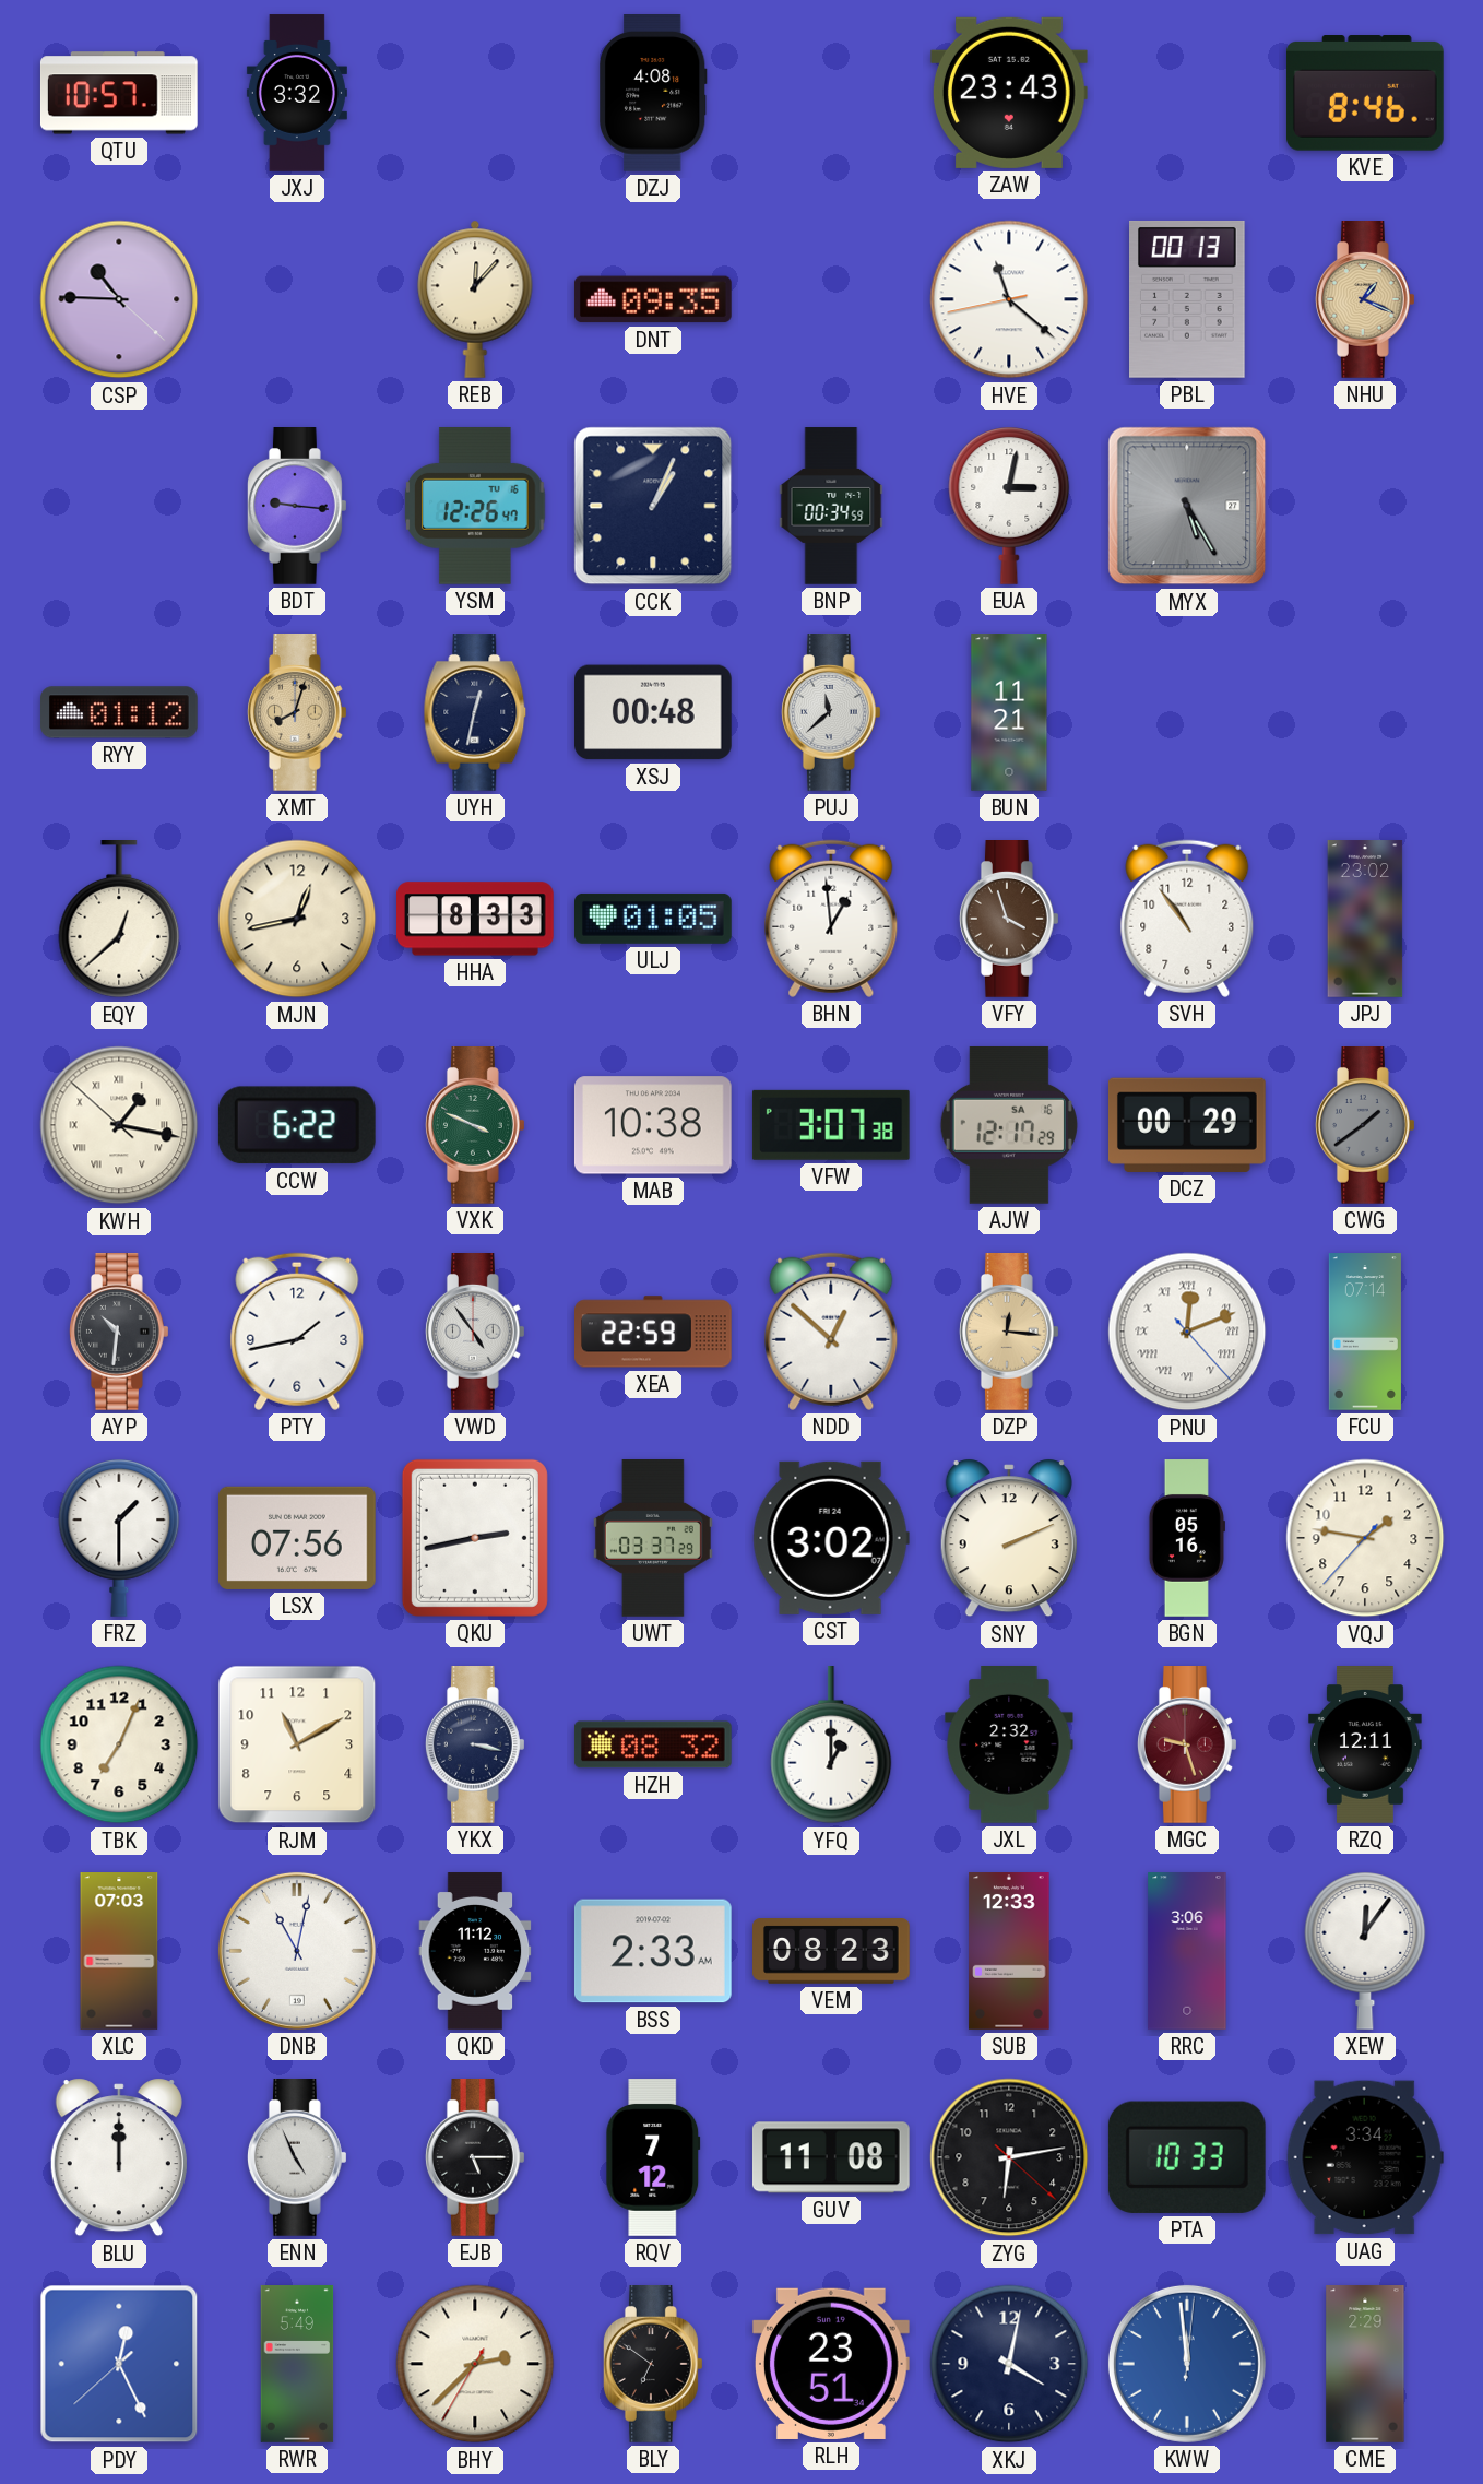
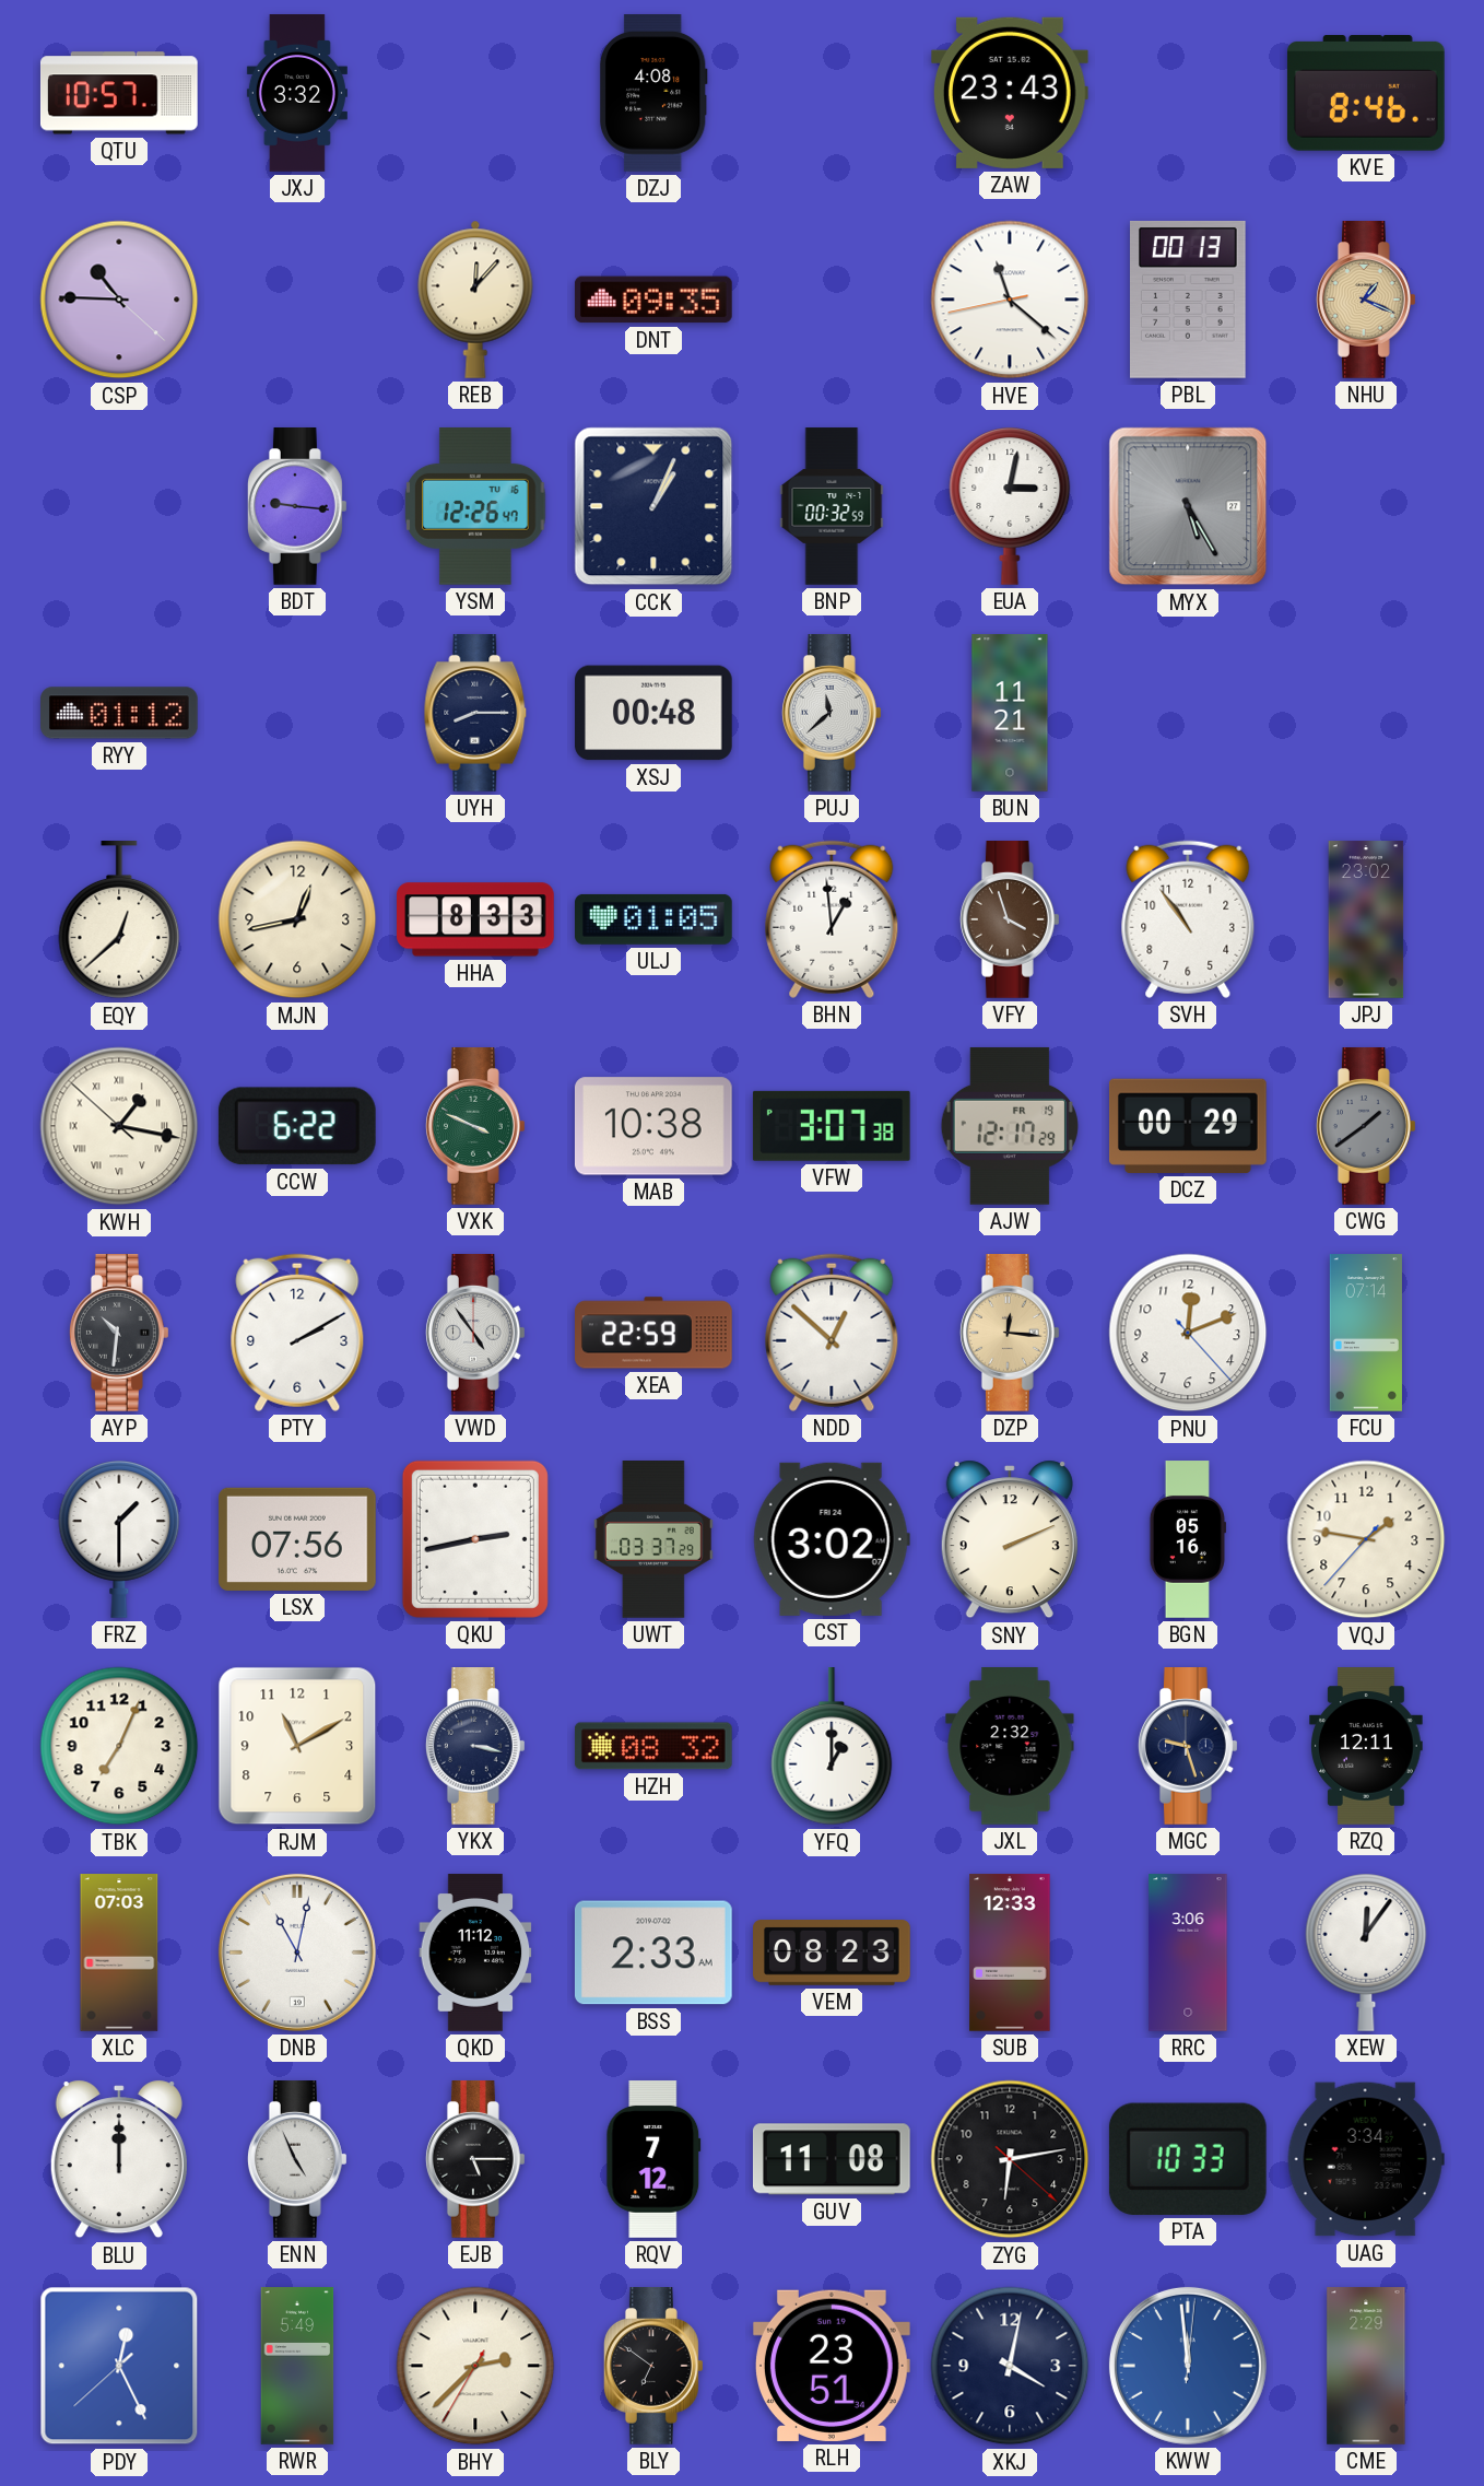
BNP: 00:34 -> 00:32 (832, 506)
XMT: 8:03 -> none (297, 713)
UYH: 12:32 -> 8:15 (475, 714)
AJW date: SA 16 -> FR 19 (1010, 1126)
PTY: 1:43 -> 2:10 (297, 1333)
PNU numerals: Roman -> Arabic (1188, 1333)
MGC dial: burgundy -> navy (1188, 1747)
